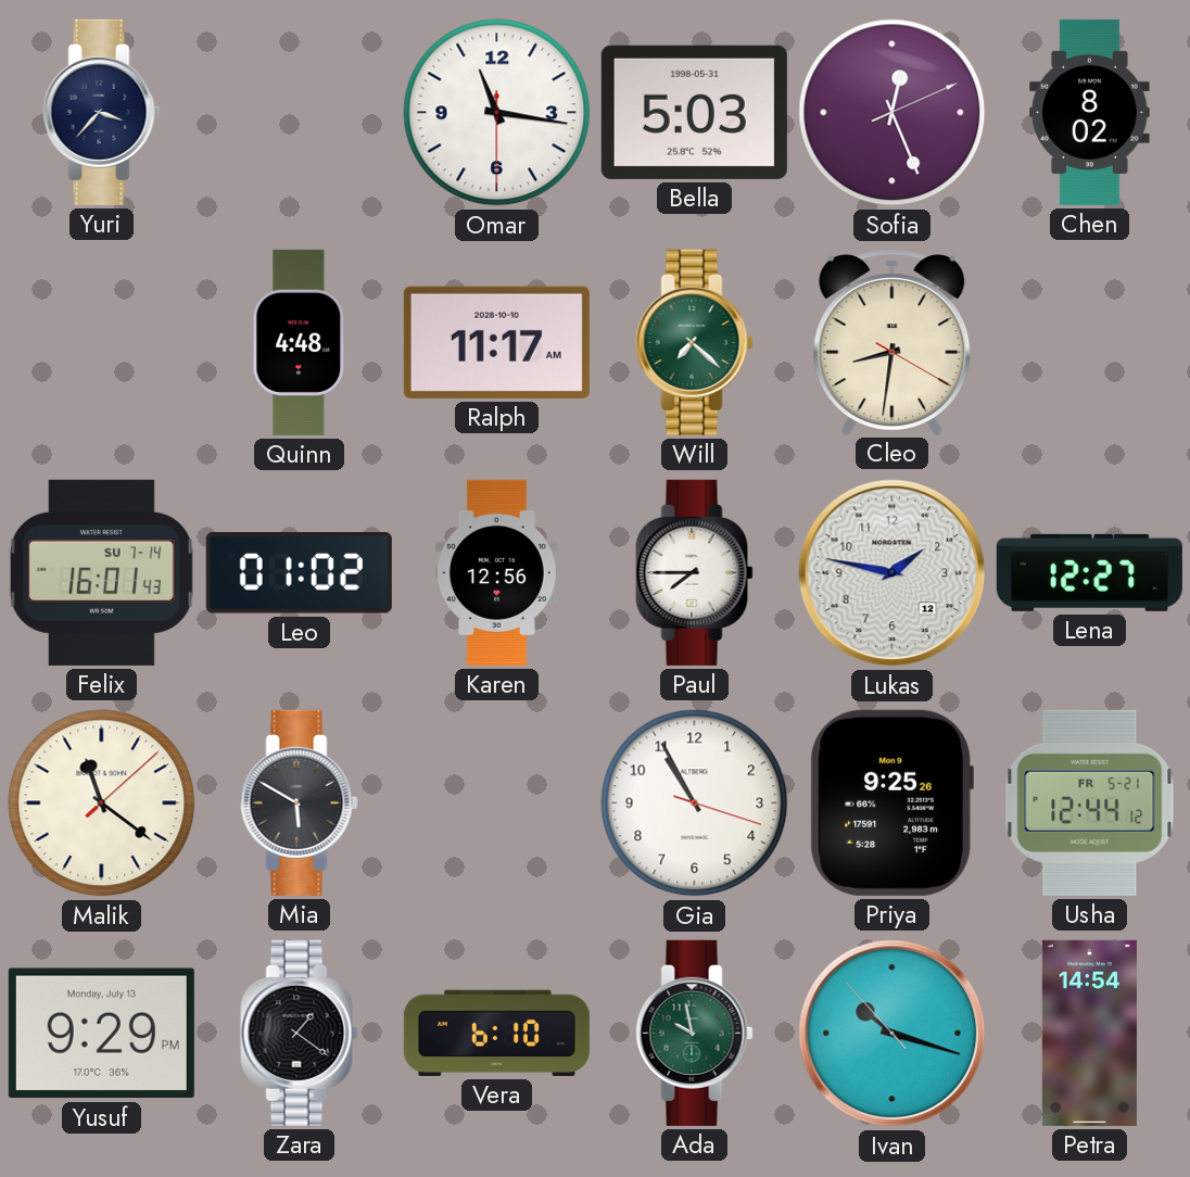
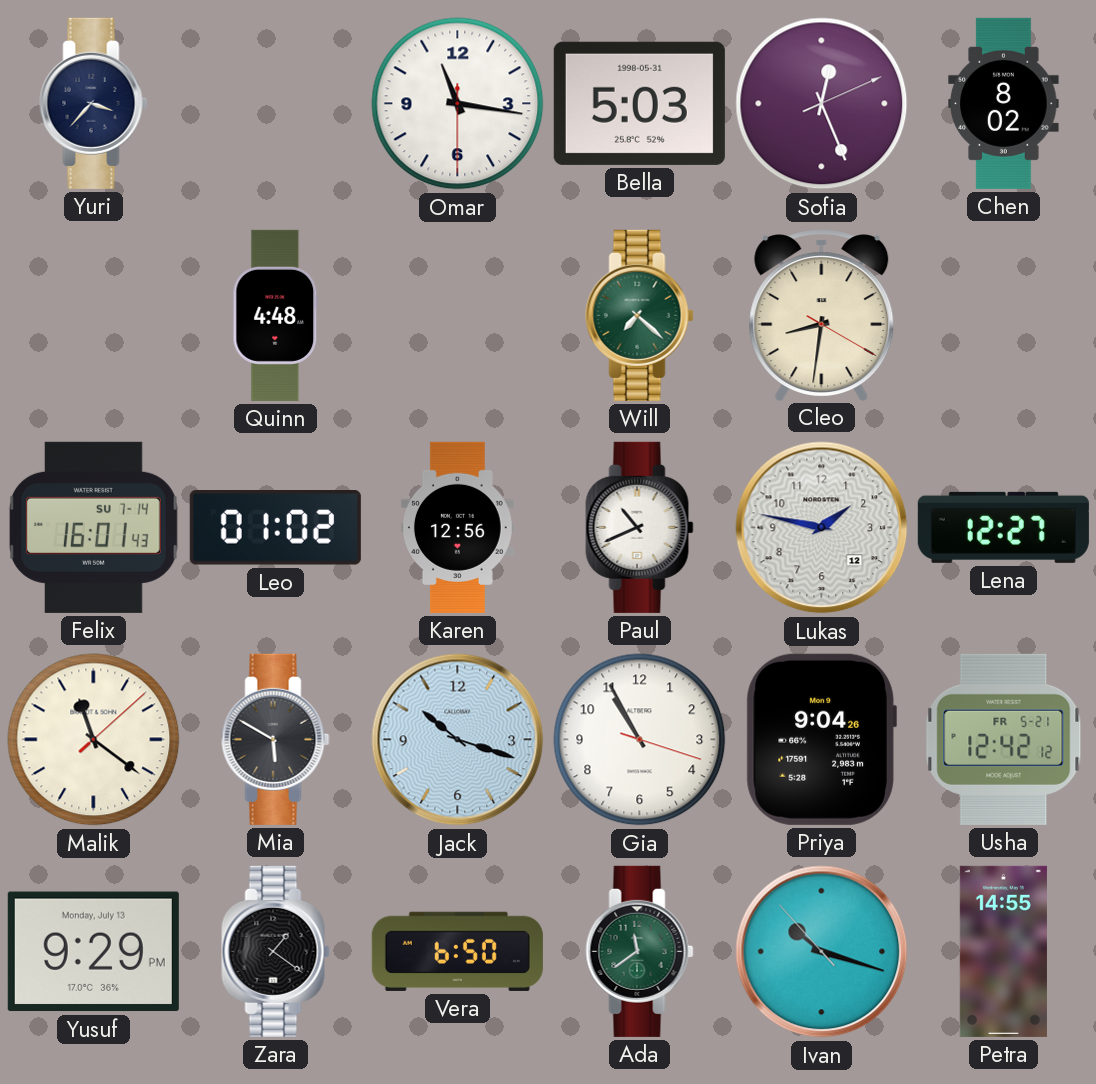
Ralph: 11:17 -> none (496, 342)
Paul: 7:45 -> 10:41 (640, 527)
Jack: none -> 10:18 (458, 740)
Priya: 9:25 -> 9:04 (821, 739)
Usha: 12:44 -> 12:42 (1004, 739)
Vera: 6:10 -> 6:50 (457, 951)
Ada: 9:58 -> 11:39 (640, 951)
Petra: 14:54 -> 14:55 (1003, 951)
